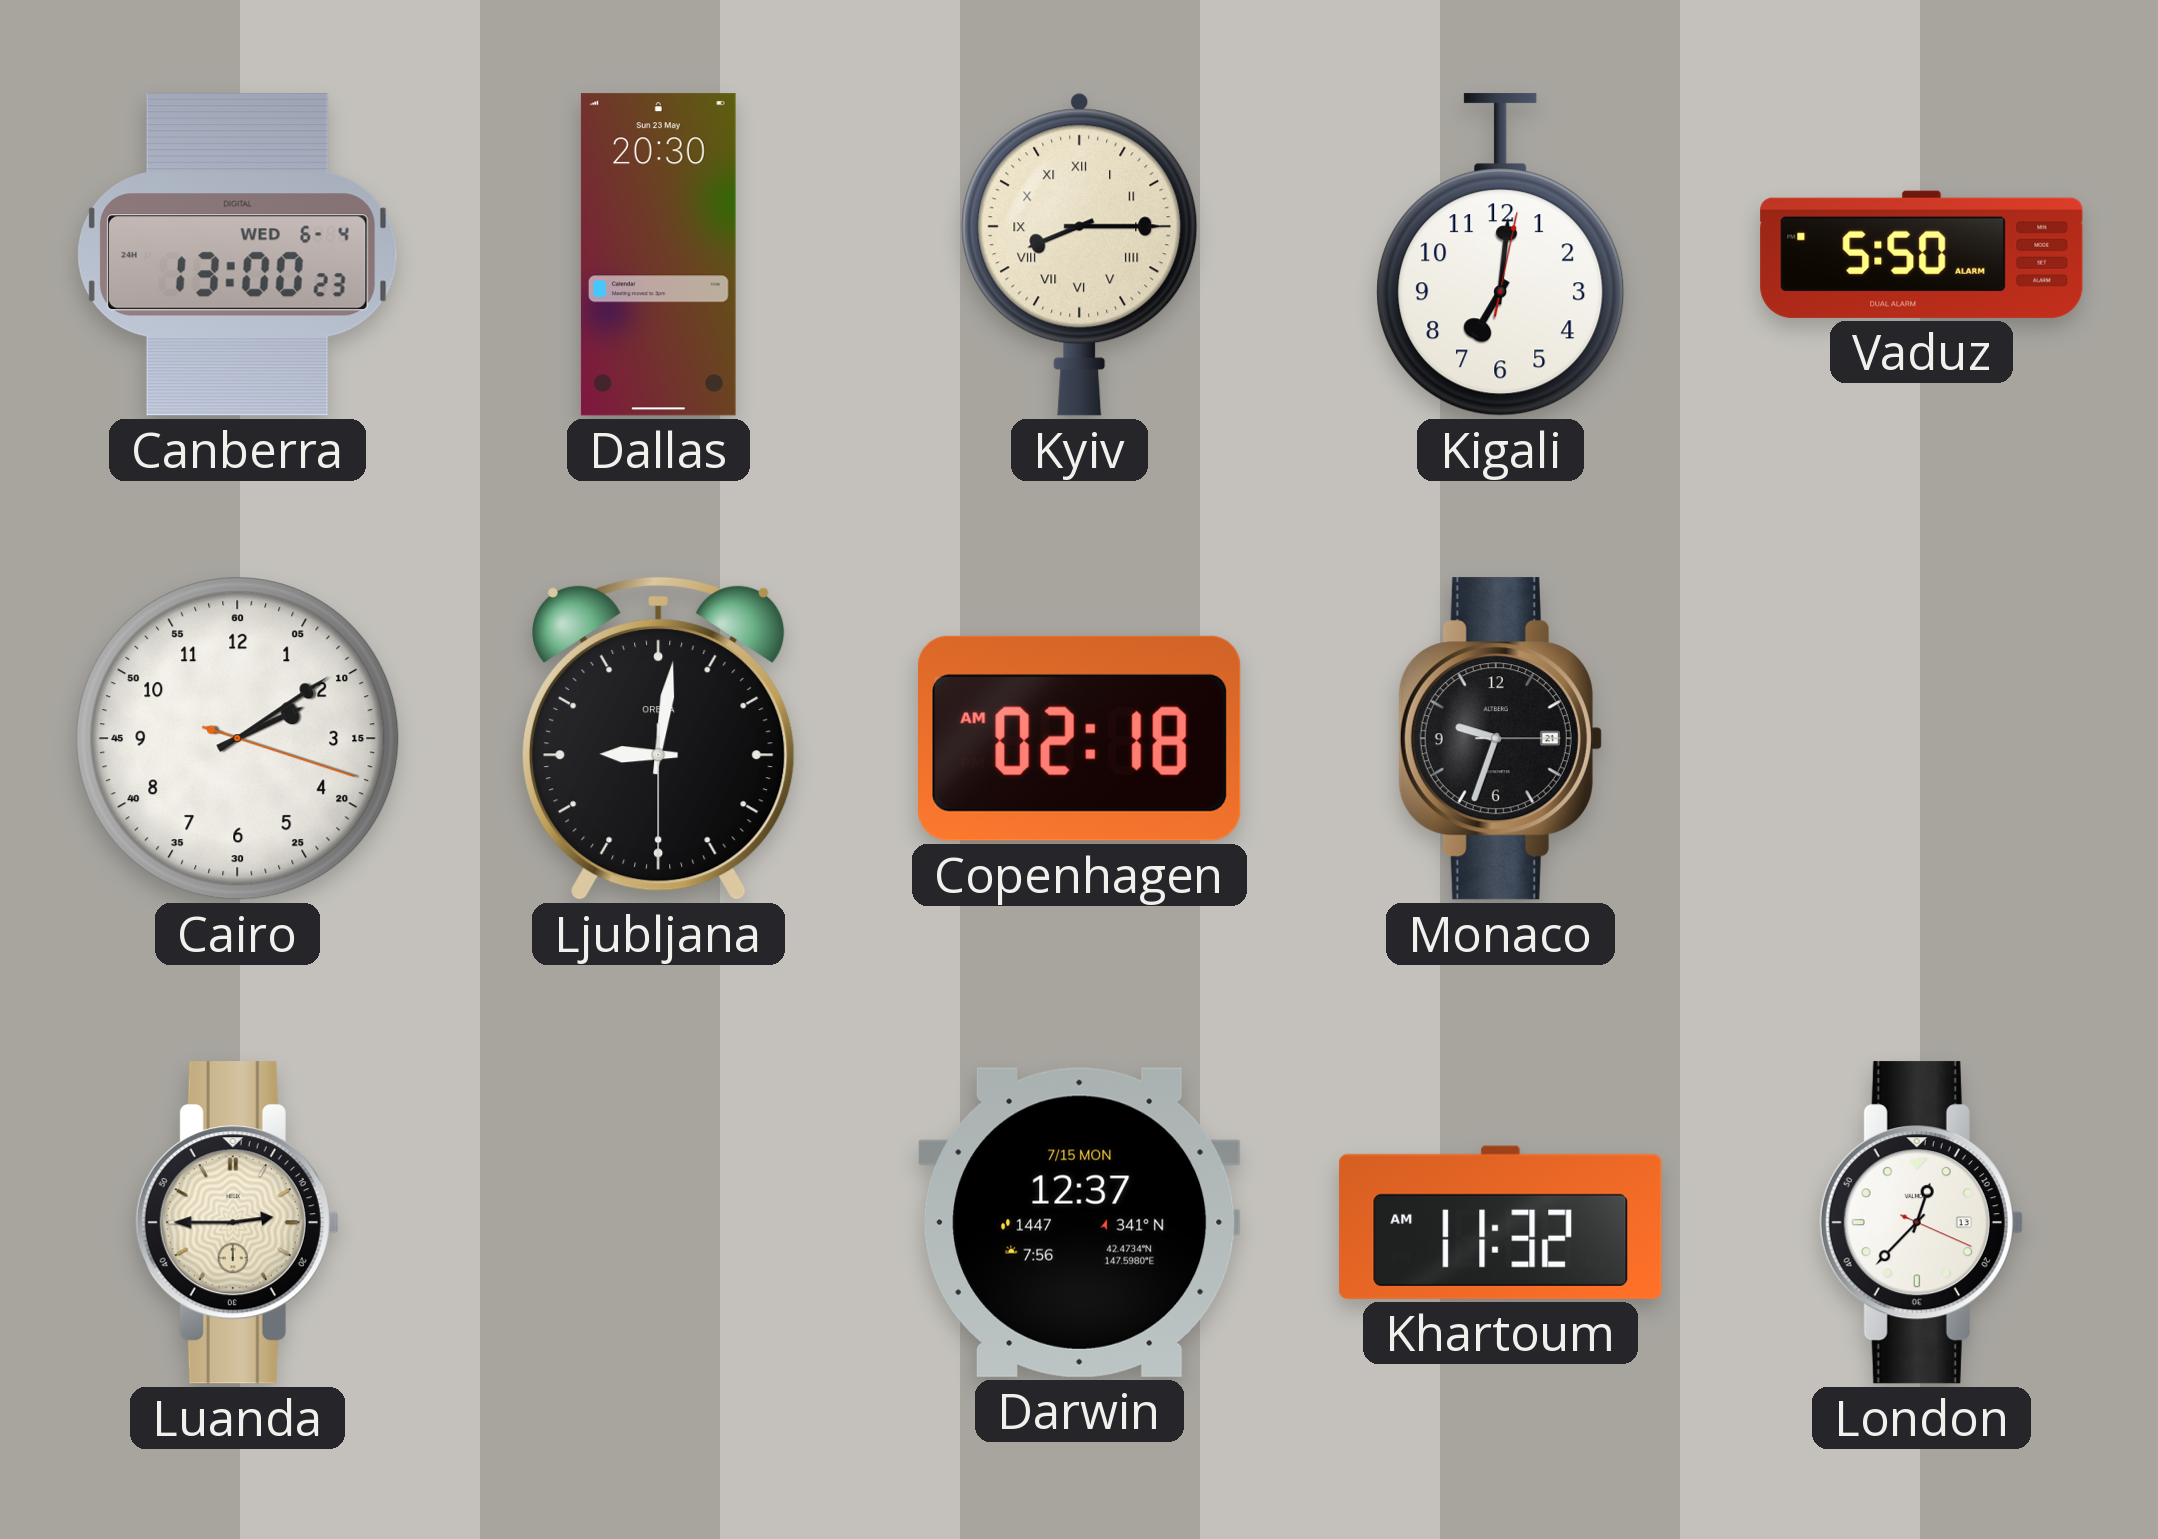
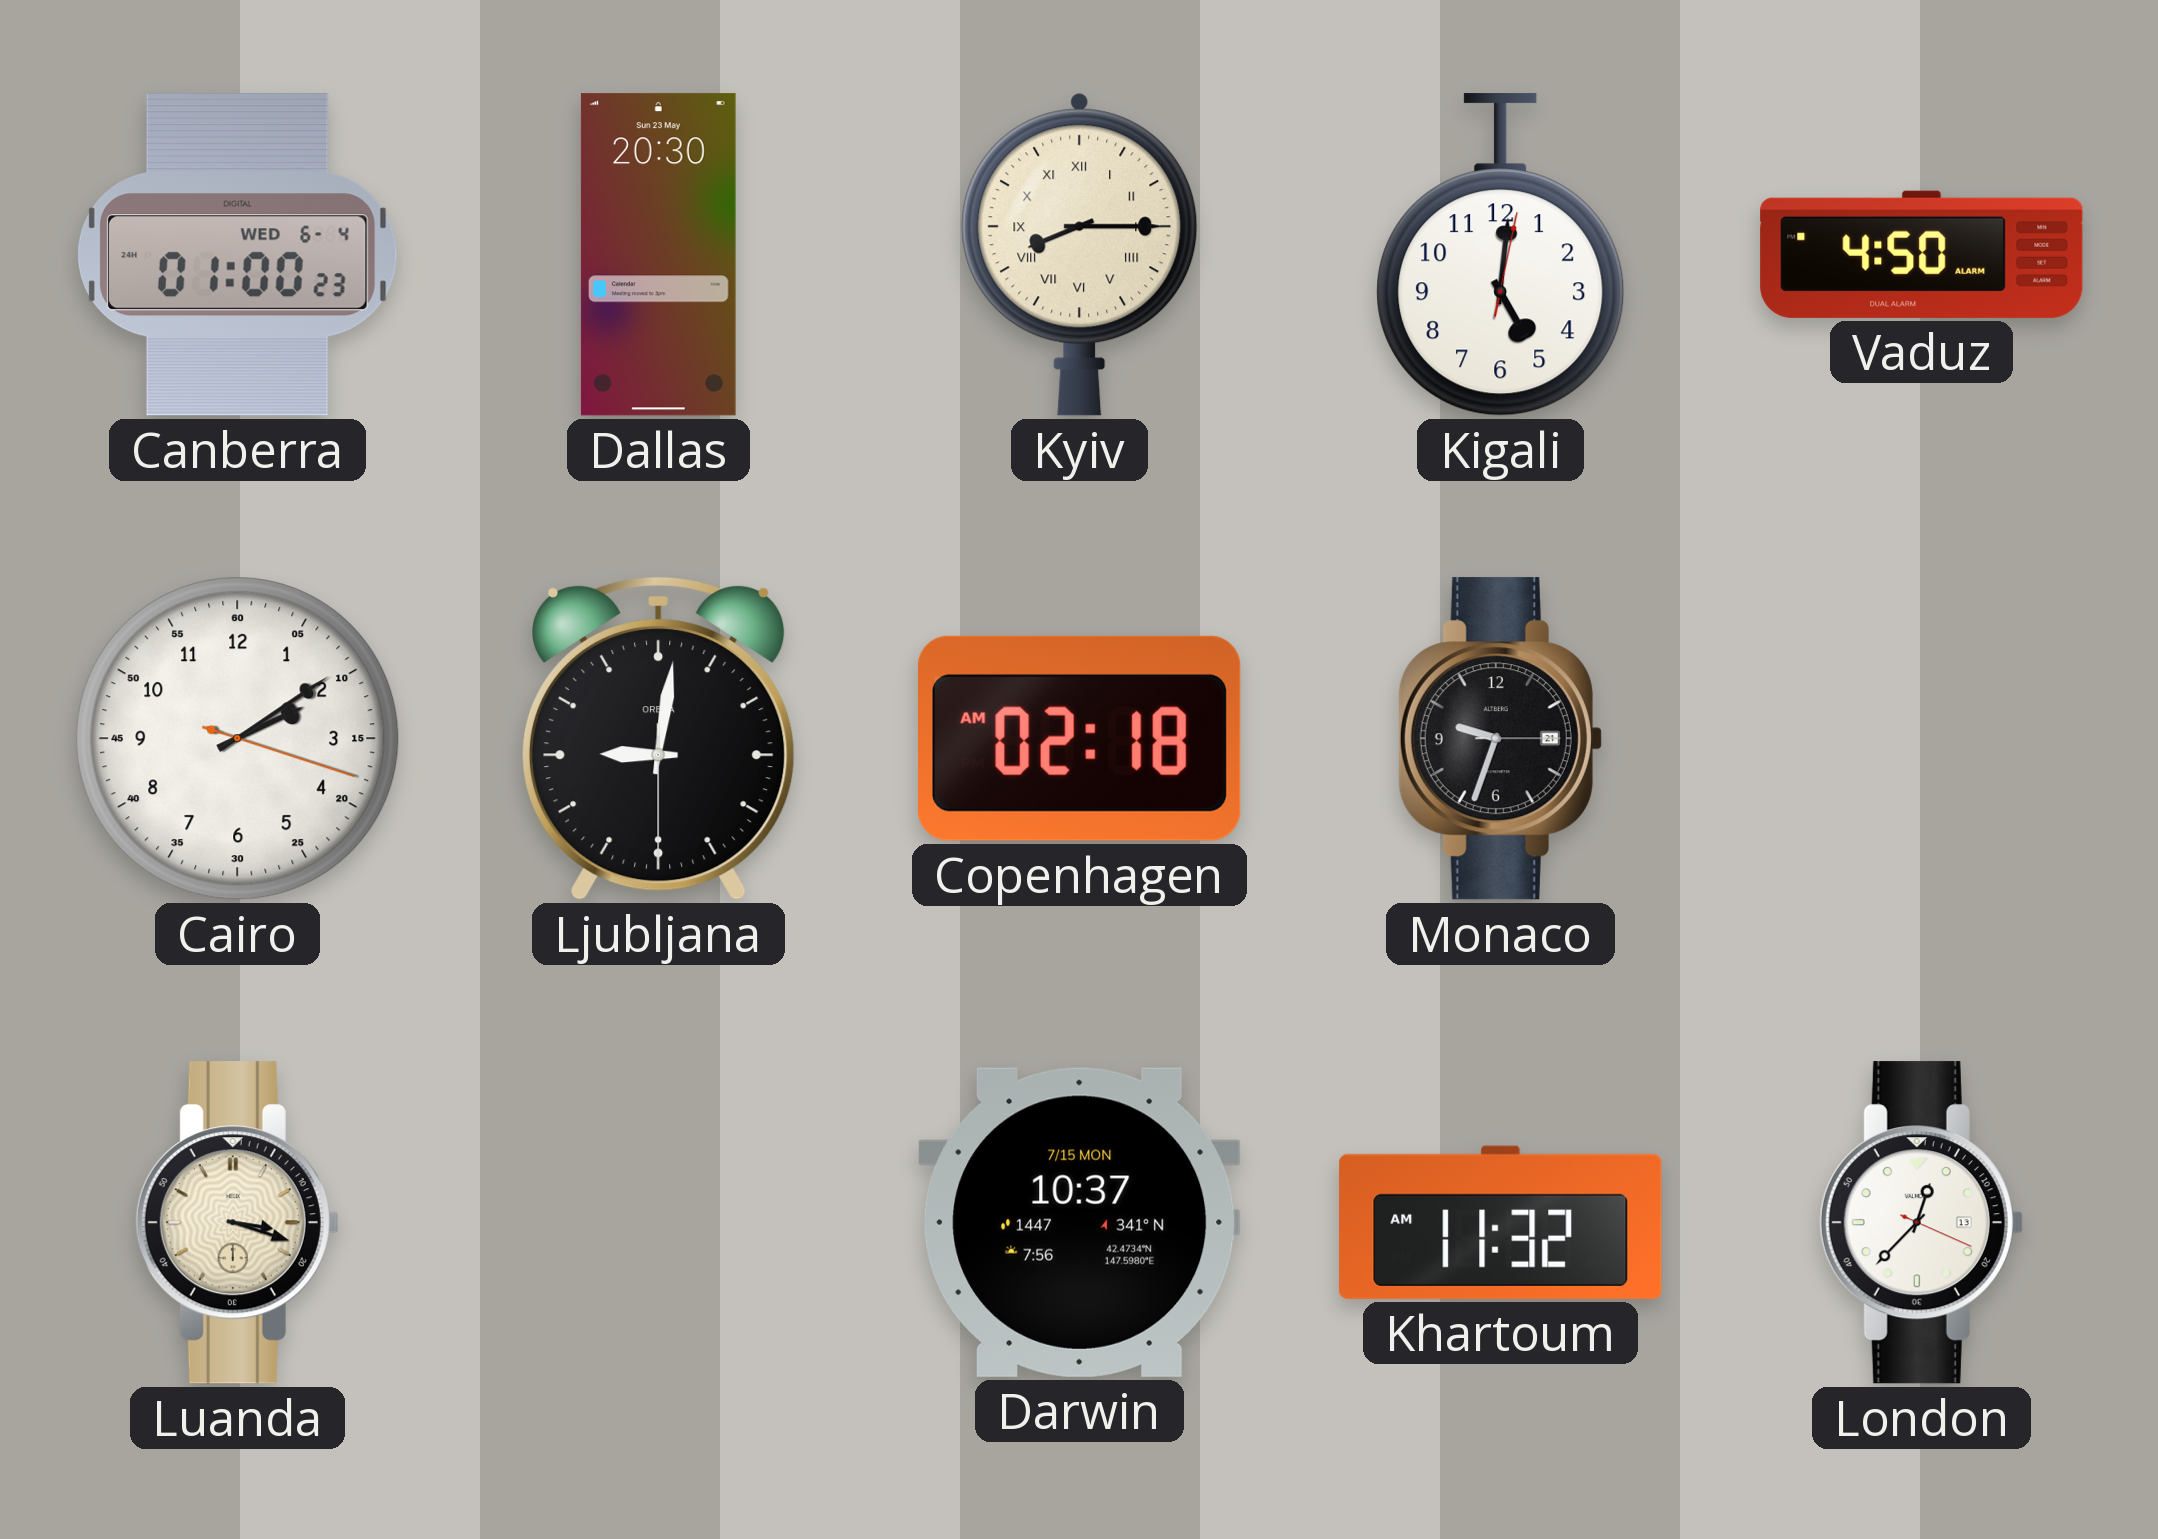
Canberra: 13:00 -> 01:00 (237, 255)
Kigali: 7:01 -> 5:01 (1501, 255)
Vaduz: 5:50 -> 4:50 (1922, 254)
Luanda: 2:45 -> 3:18 (237, 1223)
Darwin: 12:37 -> 10:37 (1080, 1222)
